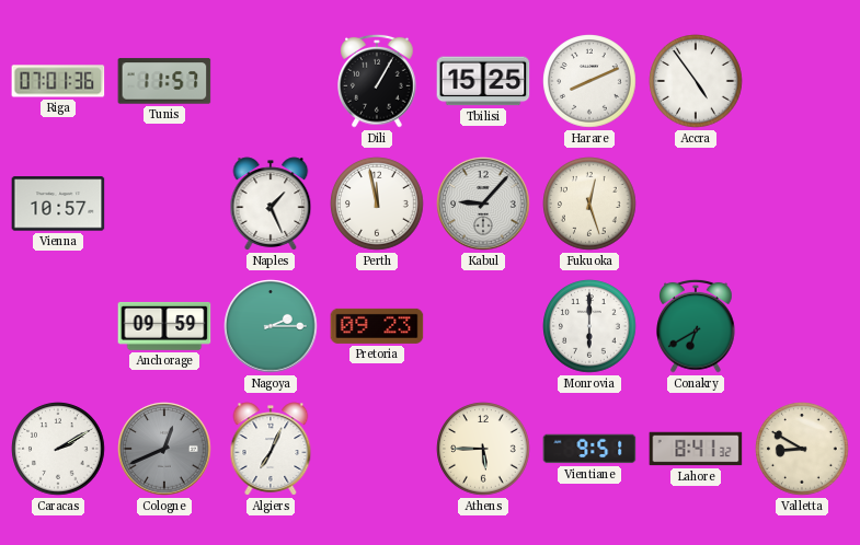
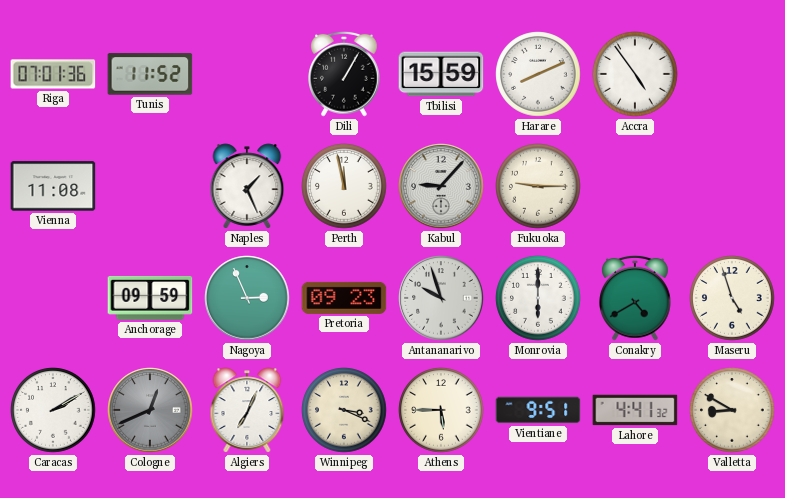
Tunis: 11:57 -> 11:52 (150, 74)
Tbilisi: 15:25 -> 15:59 (441, 74)
Vienna: 10:57 -> 11:08 (53, 186)
Fukuoka: 12:27 -> 9:15 (538, 186)
Nagoya: 2:15 -> 2:56 (247, 298)
Antananarivo: none -> 9:57 (441, 298)
Conakry: 6:40 -> 4:40 (635, 298)
Maseru: none -> 4:57 (732, 298)
Winnipeg: none -> 3:19 (344, 410)
Lahore: 8:41 -> 4:41 (635, 410)
